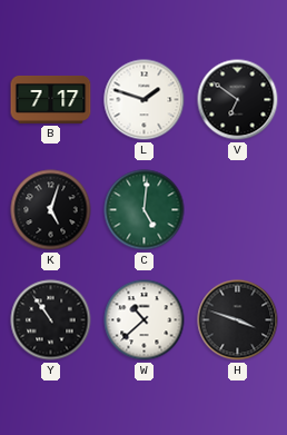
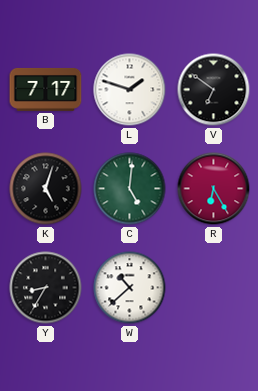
R: none -> 6:25 (214, 189)
Y: 10:54 -> 8:35 (46, 288)
H: 3:48 -> none (238, 320)
